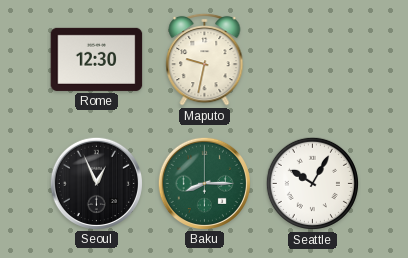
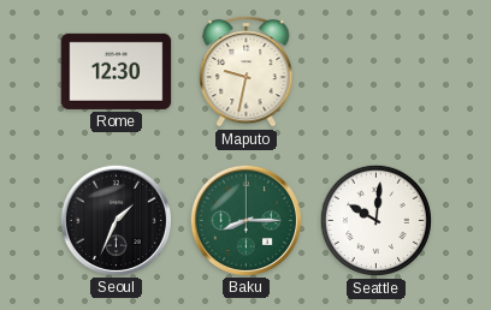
Seoul: 12:56 -> 1:34 (116, 220)
Seattle: 10:05 -> 10:01 (375, 220)
